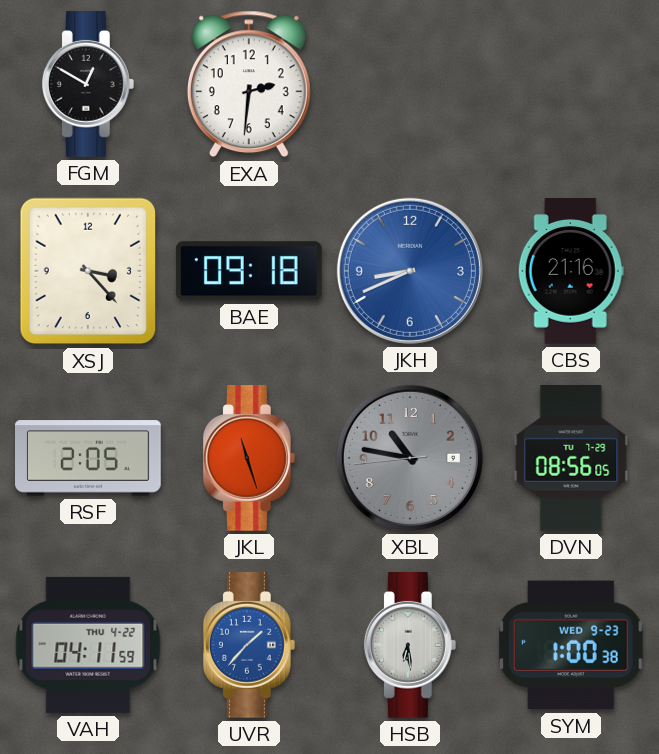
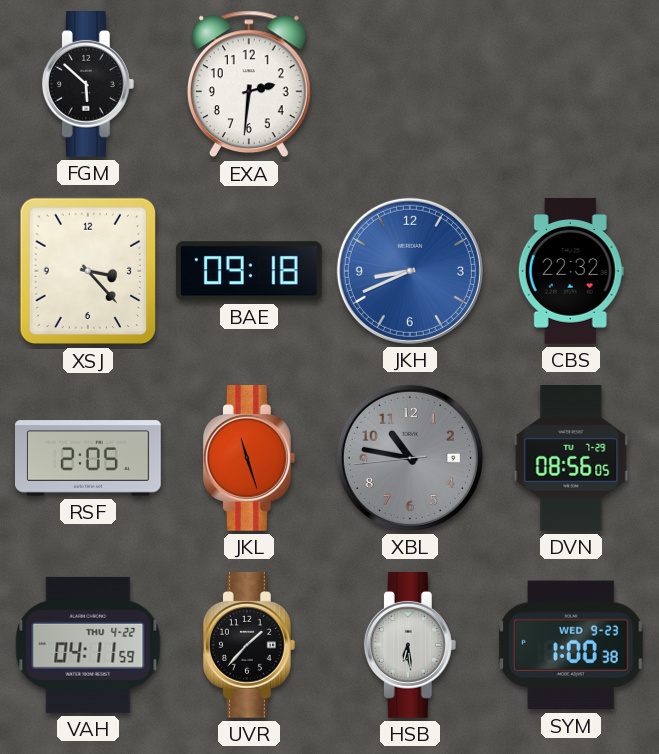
FGM: 12:50 -> 5:52 (88, 85)
CBS: 21:16 -> 22:32 (571, 272)
UVR dial: blue -> black (249, 646)
